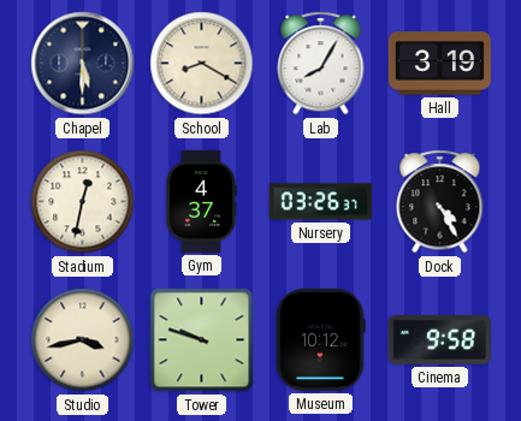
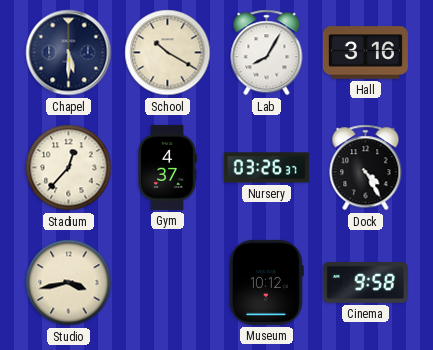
School: 8:20 -> 10:20 (168, 53)
Hall: 3:19 -> 3:16 (365, 53)
Stadium: 12:32 -> 12:37 (69, 168)
Tower: 9:48 -> none (202, 340)
